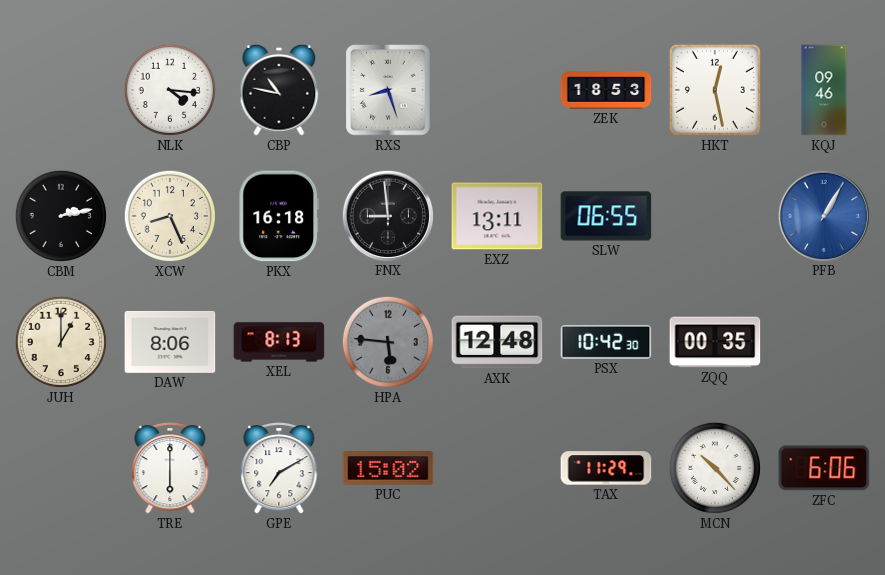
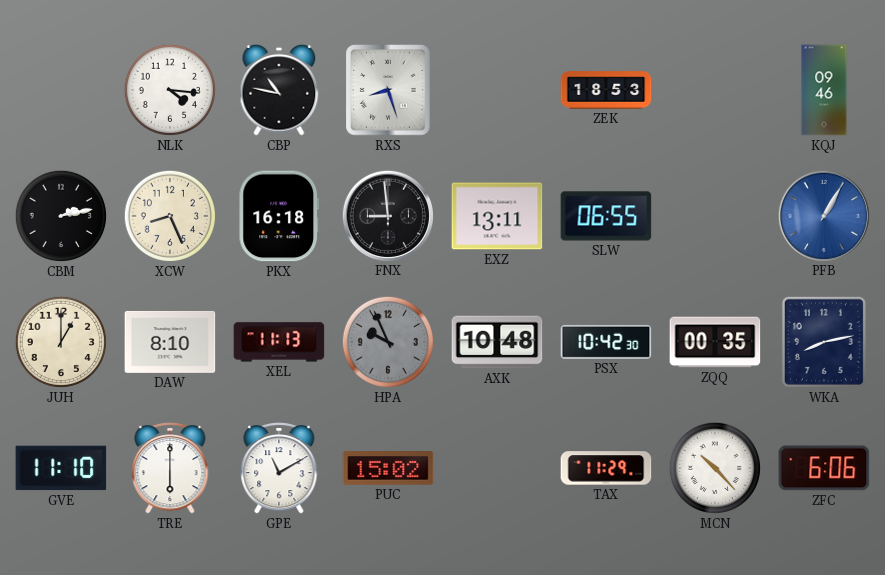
HKT: 12:28 -> none (715, 90)
DAW: 8:06 -> 8:10 (170, 342)
XEL: 8:13 -> 11:13 (279, 342)
HPA: 5:46 -> 9:56 (388, 342)
AXK: 12:48 -> 10:48 (497, 342)
WKA: none -> 8:13 (824, 342)
GVE: none -> 11:10 (61, 468)
GPE: 7:10 -> 11:10 (279, 468)
